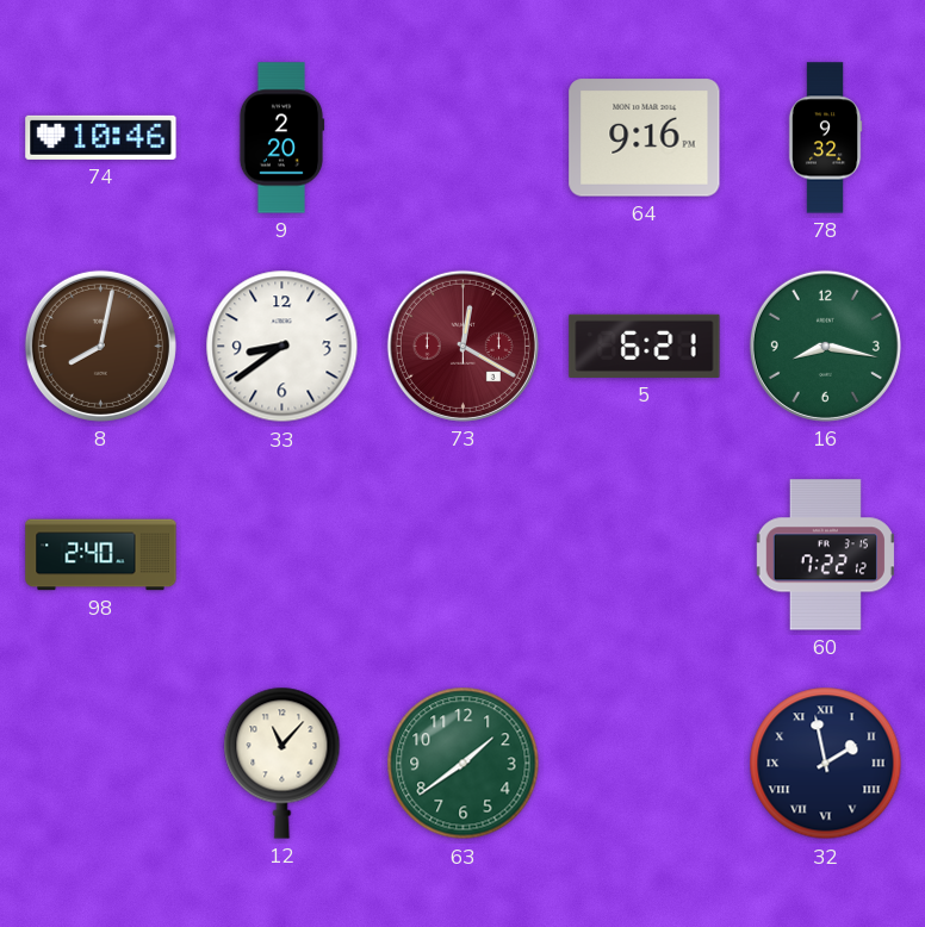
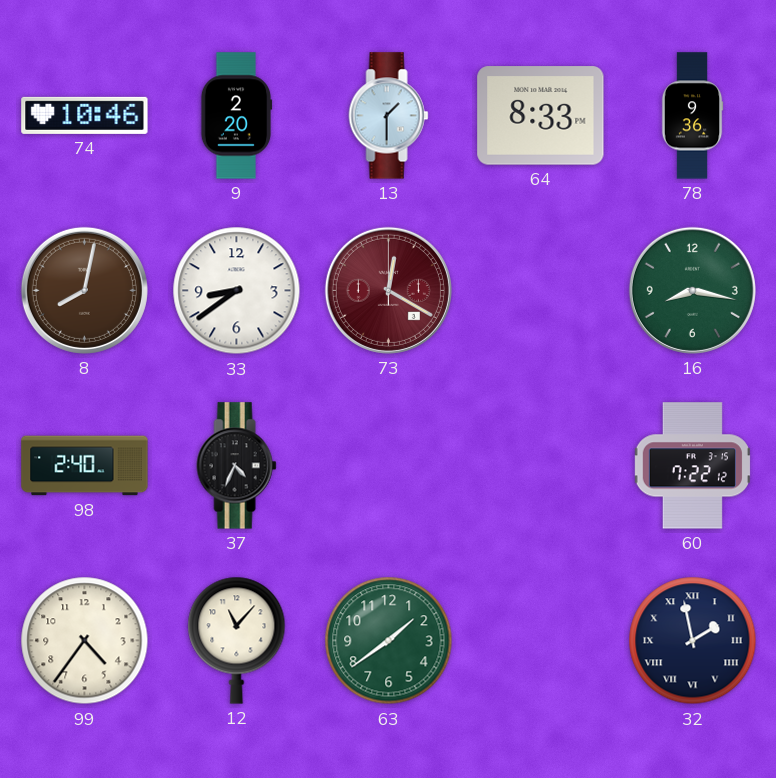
13: none -> 1:30 (389, 116)
64: 9:16 -> 8:33 (541, 116)
78: 9:32 -> 9:36 (692, 116)
5: 6:21 -> none (645, 346)
37: none -> 4:34 (237, 466)
99: none -> 4:36 (85, 641)
